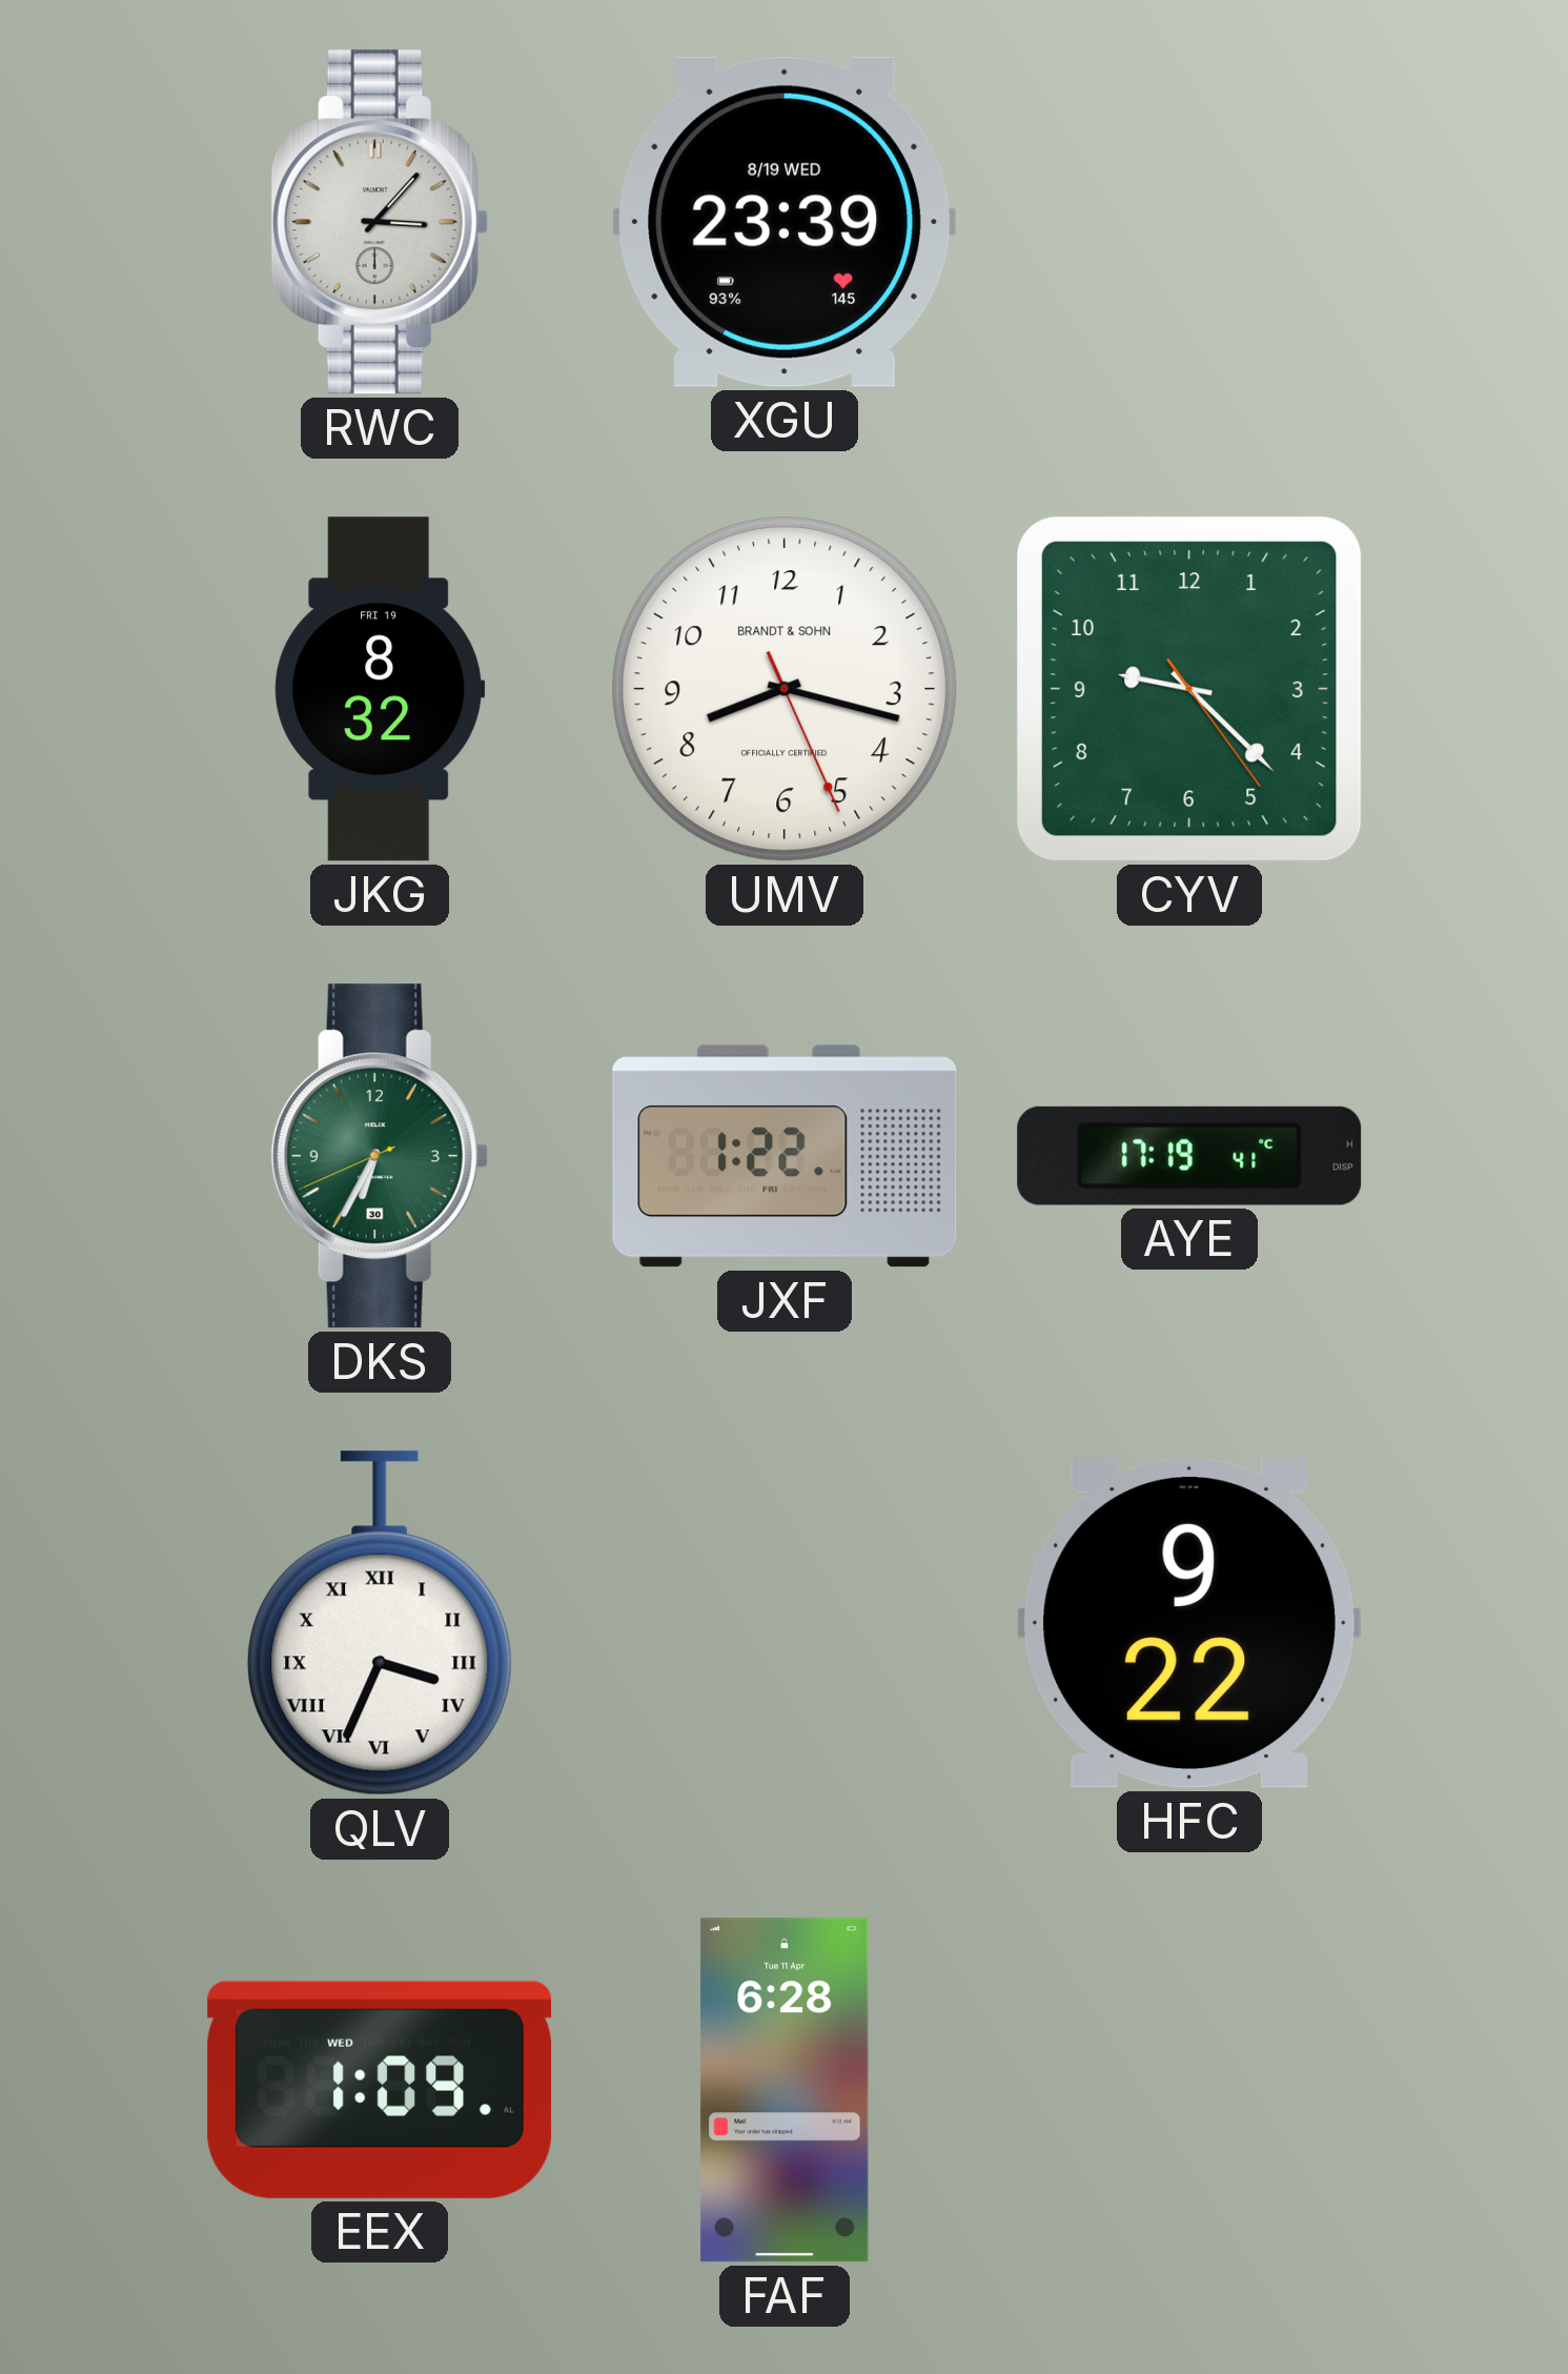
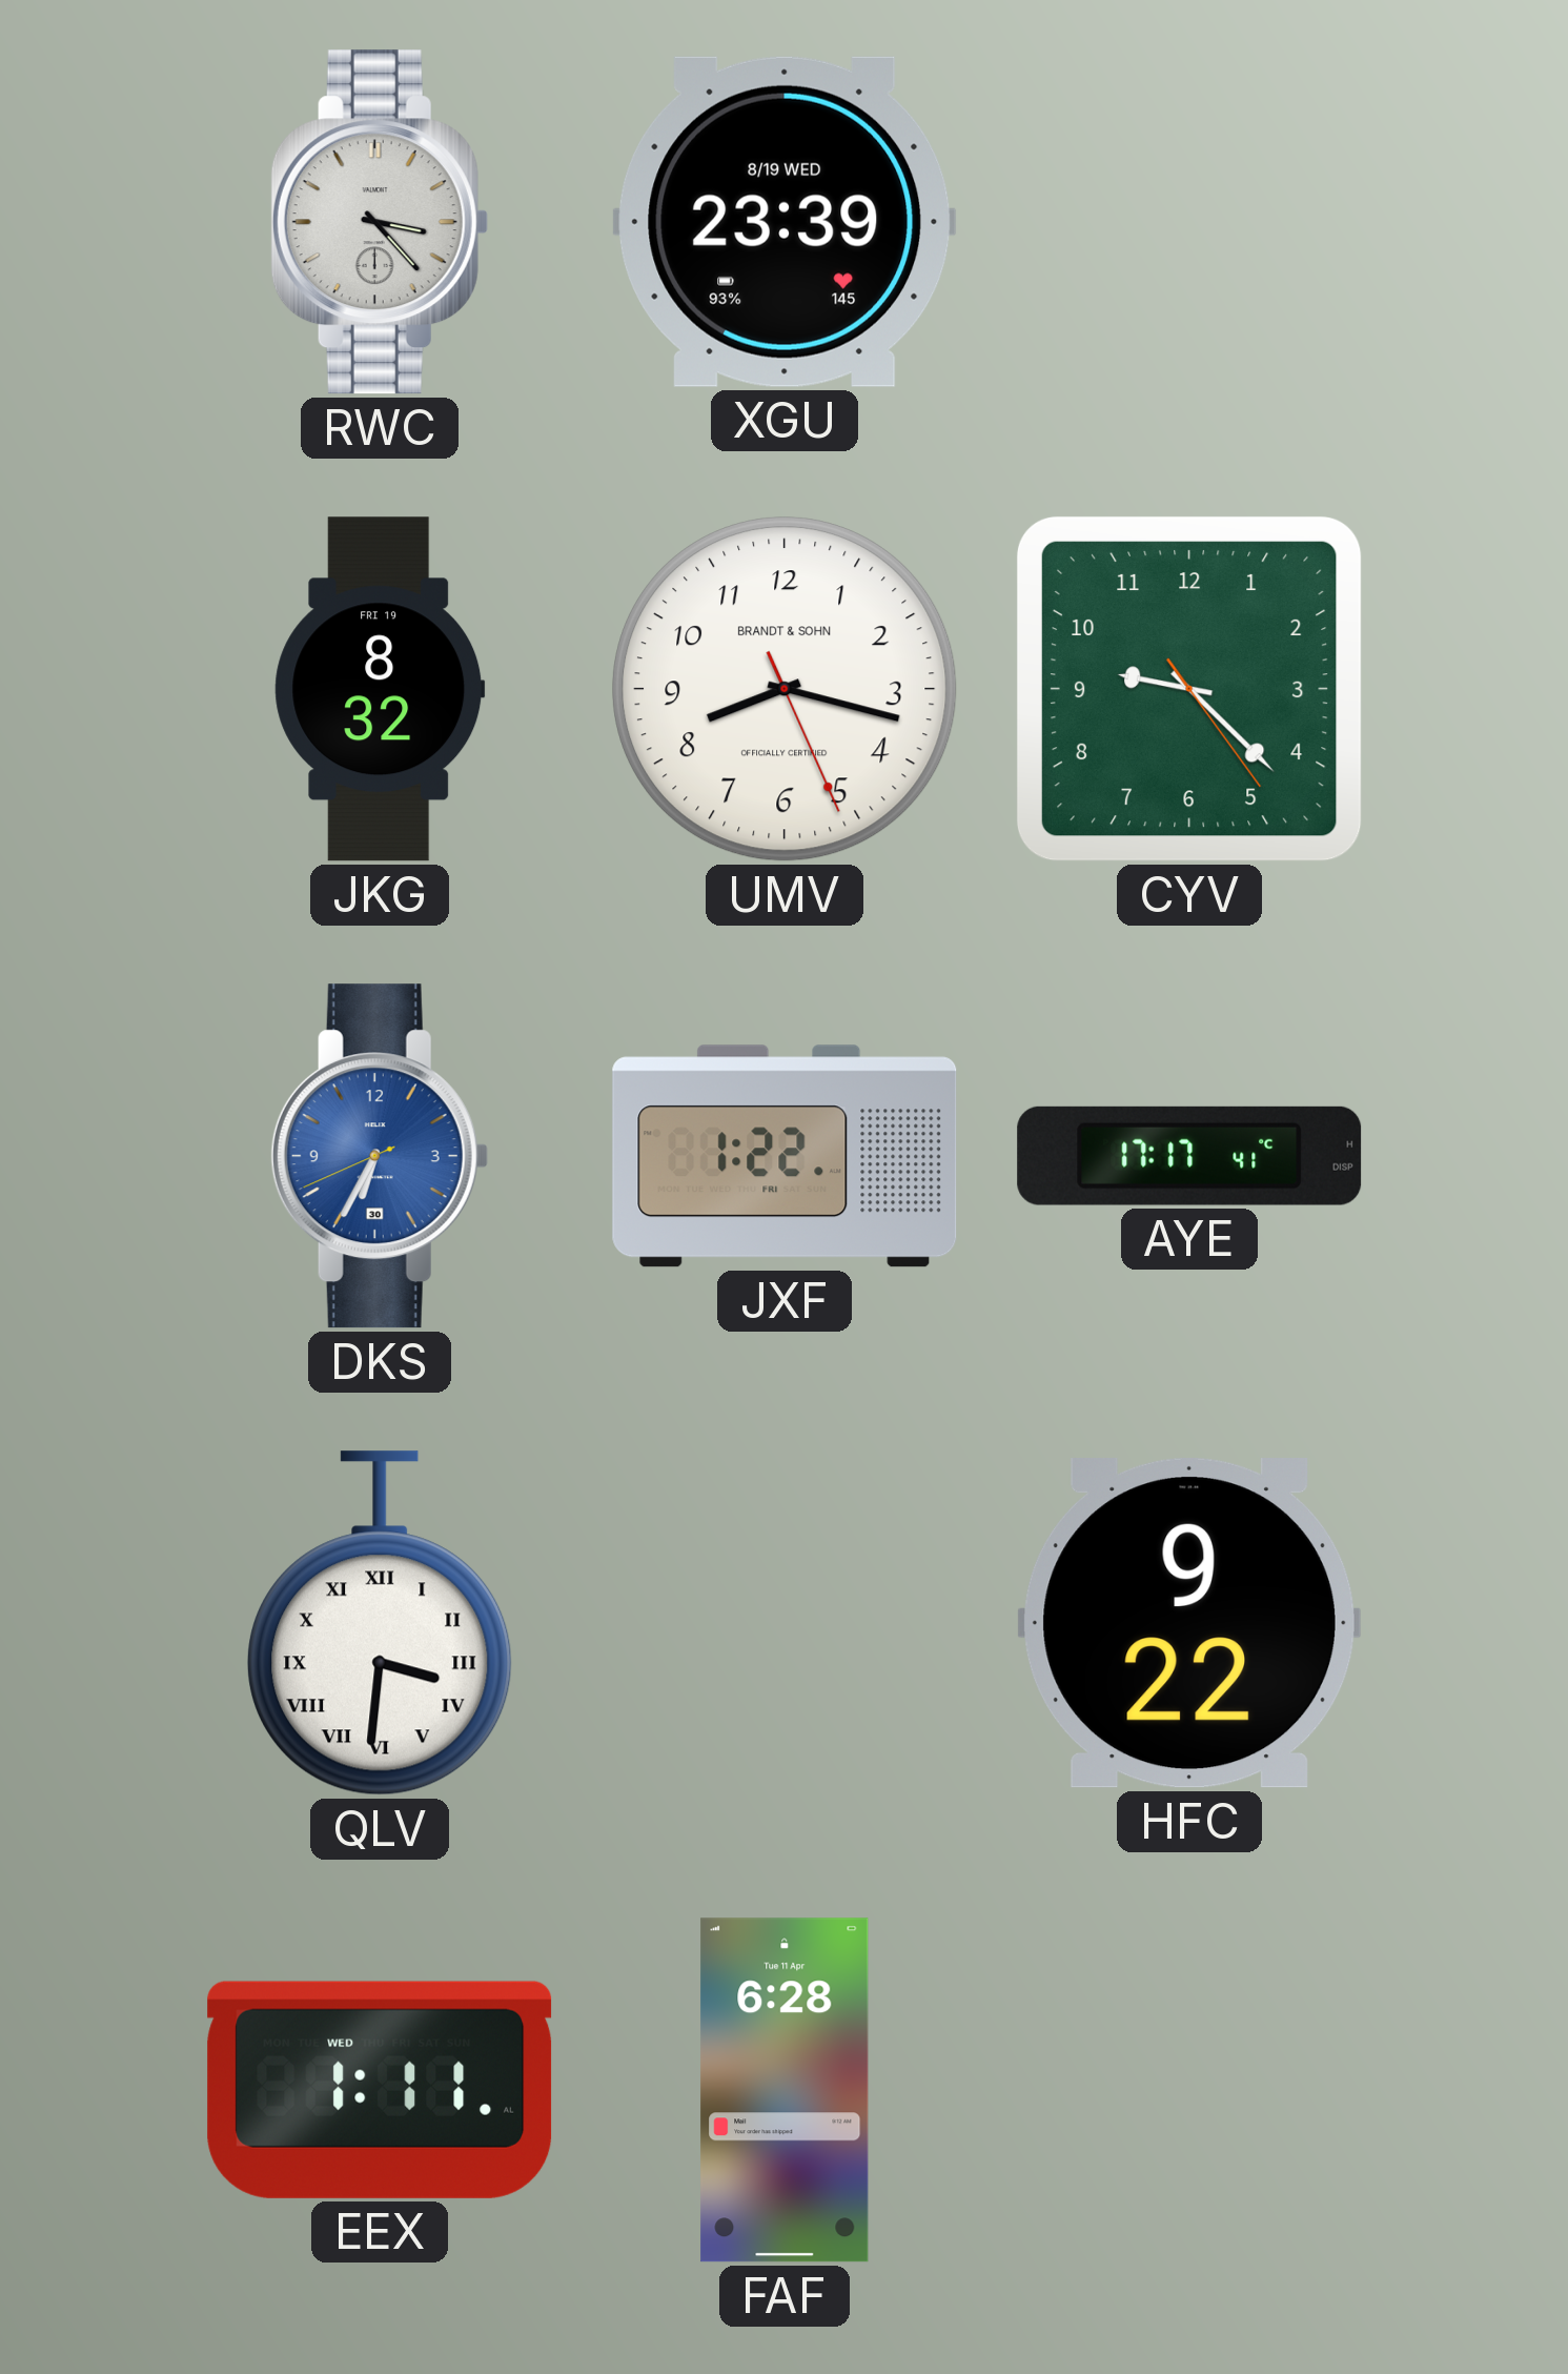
RWC: 3:07 -> 3:23 (380, 222)
DKS dial: green -> blue (380, 1156)
AYE: 17:19 -> 17:17 (1189, 1156)
QLV: 3:34 -> 3:31 (380, 1623)
EEX: 1:09 -> 1:11 (380, 2090)
